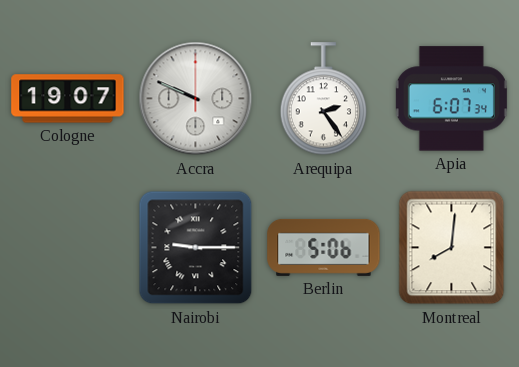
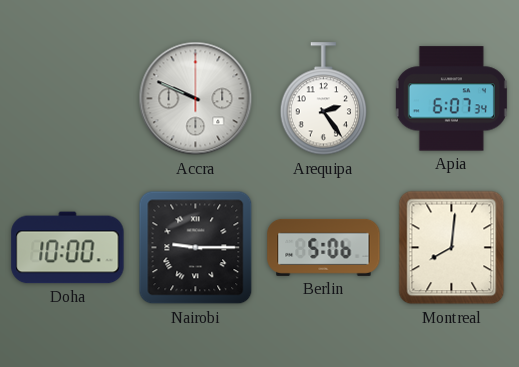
Cologne: 19:07 -> none (68, 99)
Doha: none -> 10:00 (68, 248)
